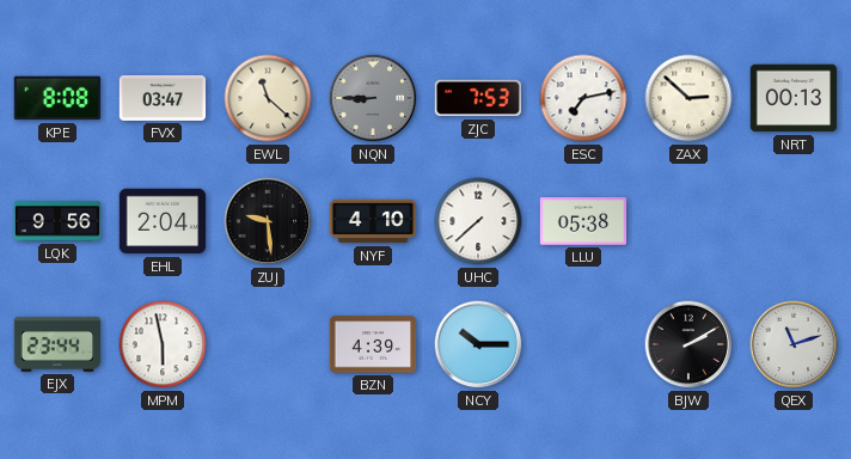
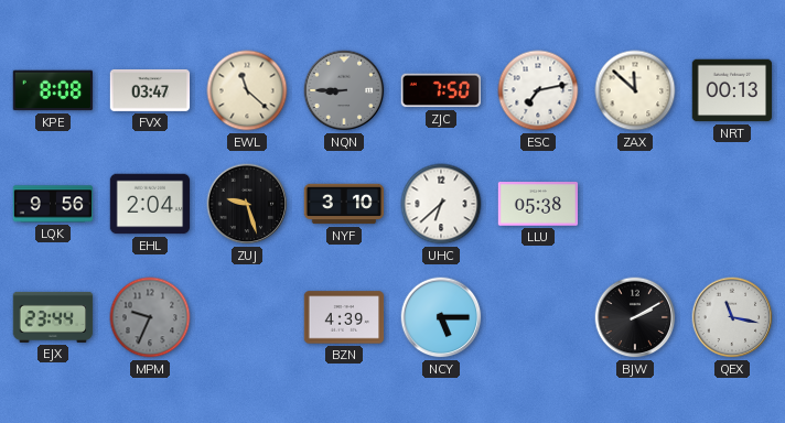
ZJC: 7:53 -> 7:50 (441, 90)
ZAX: 2:52 -> 11:52 (635, 90)
ZUJ: 9:29 -> 9:27 (247, 204)
NYF: 4:10 -> 3:10 (344, 204)
UHC: 7:38 -> 6:38 (441, 204)
MPM: 5:58 -> 9:34 (150, 317)
MPM dial: white -> grey (150, 317)
NCY: 10:15 -> 5:15 (441, 317)
QEX: 11:12 -> 11:17 (732, 317)
